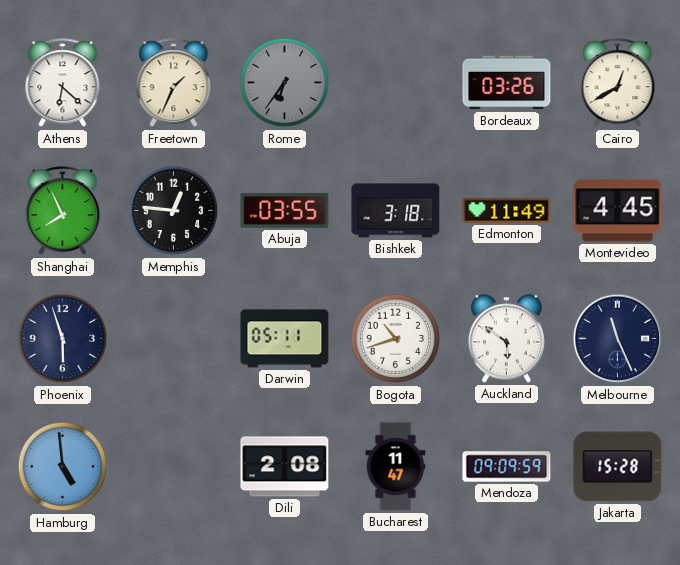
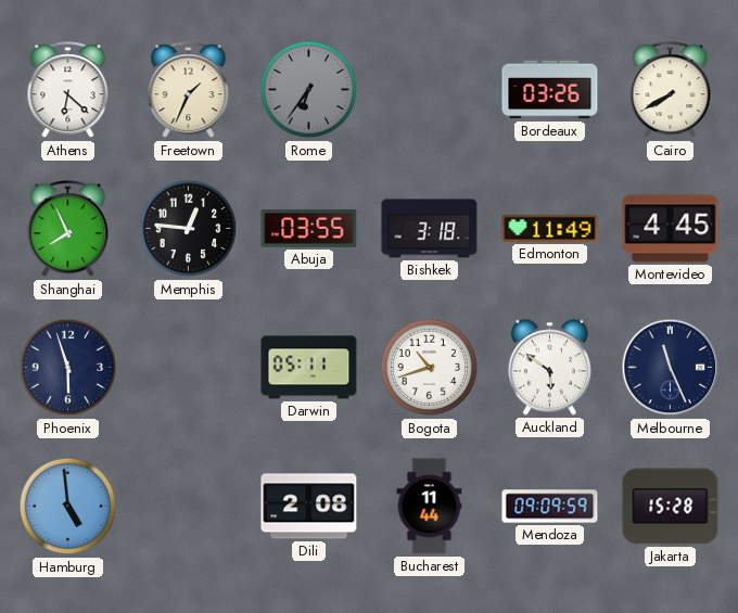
Cairo: 12:40 -> 7:40 (671, 90)
Bucharest: 11:47 -> 11:44 (430, 507)
